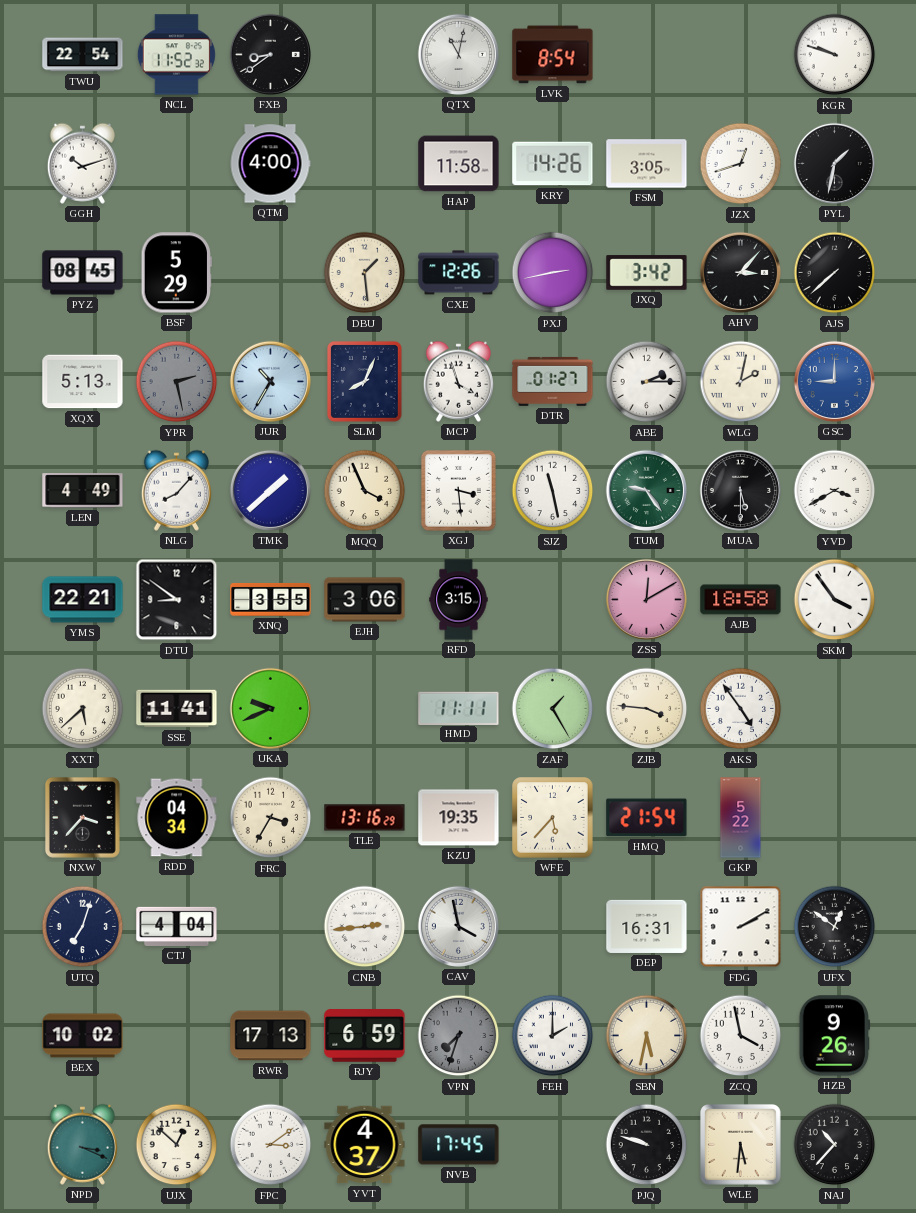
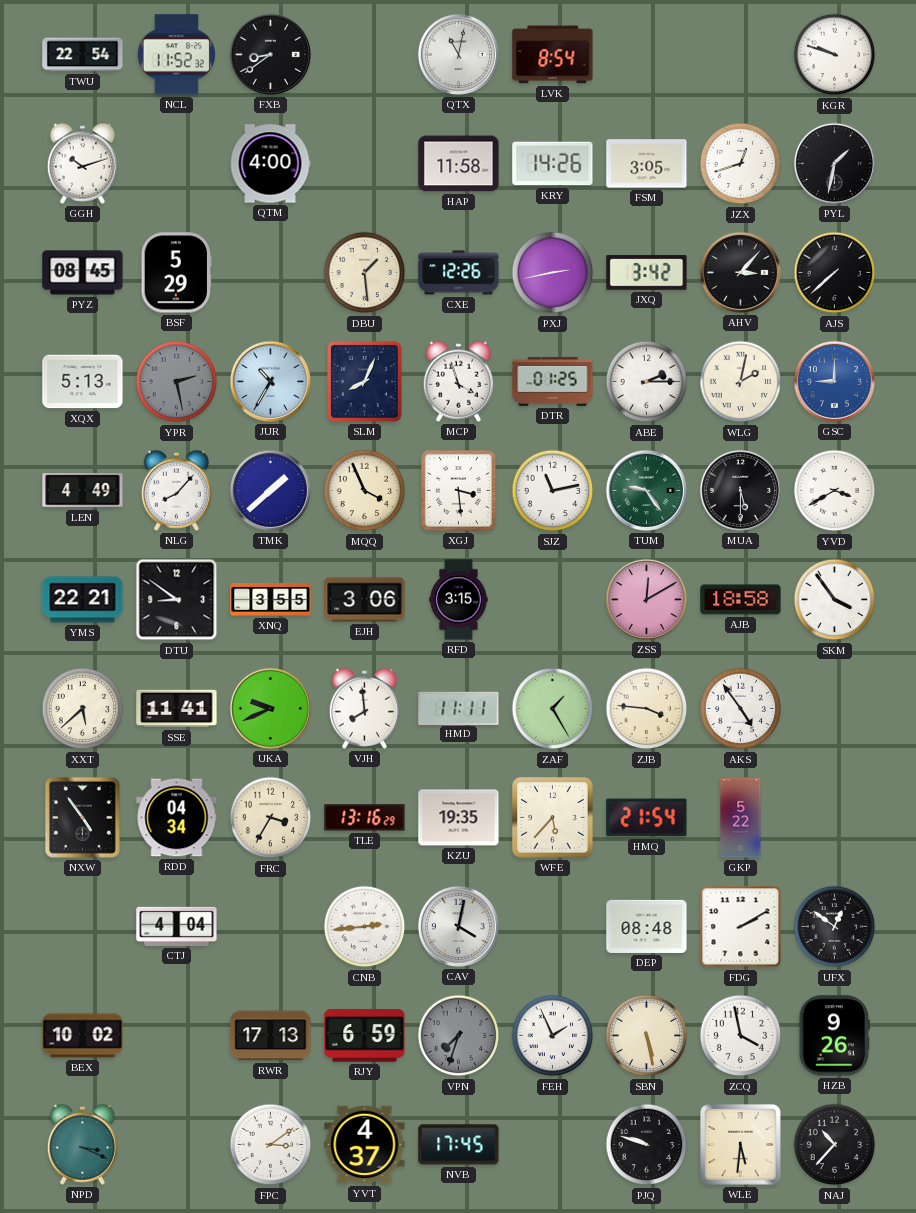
DTR: 01:27 -> 01:25 (553, 381)
SJZ: 11:28 -> 11:13 (553, 491)
VJH: none -> 7:59 (364, 708)
NXW: 3:37 -> 4:54 (82, 818)
UTQ: 7:03 -> none (83, 927)
CAV: 3:58 -> 4:02 (458, 926)
DEP: 16:31 -> 08:48 (647, 926)
FEH: 2:00 -> 1:56 (553, 1036)
SBN: 5:32 -> 5:28 (647, 1036)
UJX: 12:52 -> none (177, 1145)
